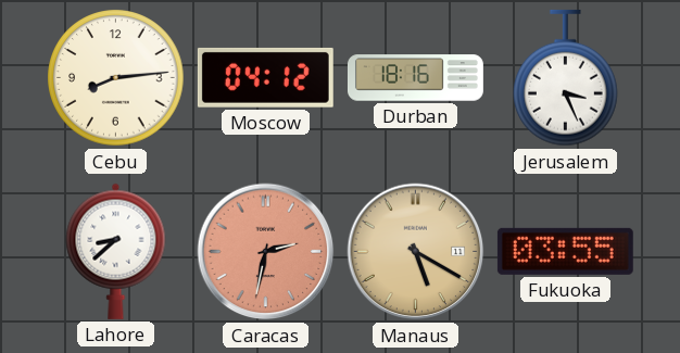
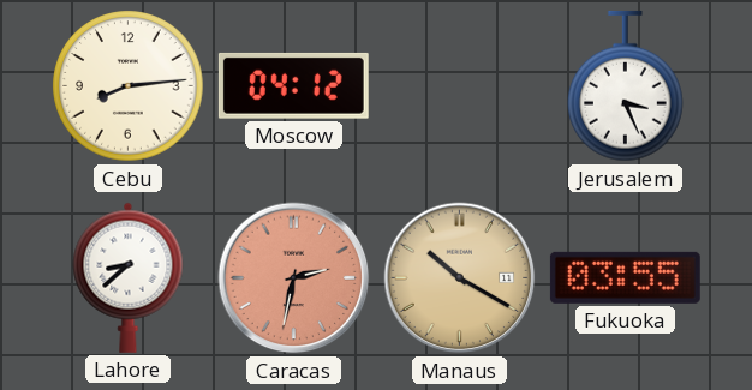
Durban: 18:16 -> none (415, 78)
Manaus: 5:20 -> 10:20 (460, 278)
